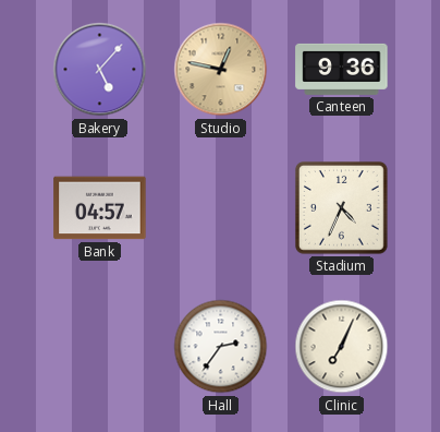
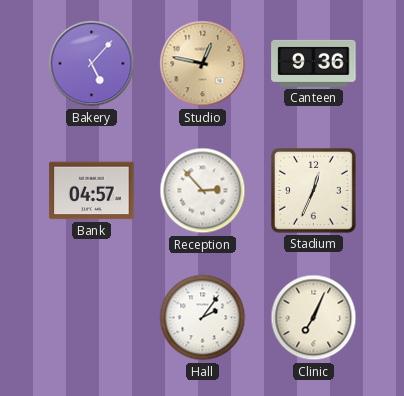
Reception: none -> 2:53 (203, 191)
Stadium: 4:34 -> 12:34 (313, 190)
Hall: 2:36 -> 2:06 (203, 318)
